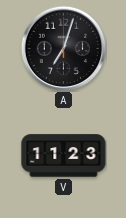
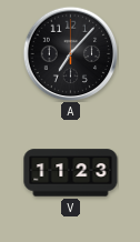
A: 7:03 -> 7:07 (70, 53)
